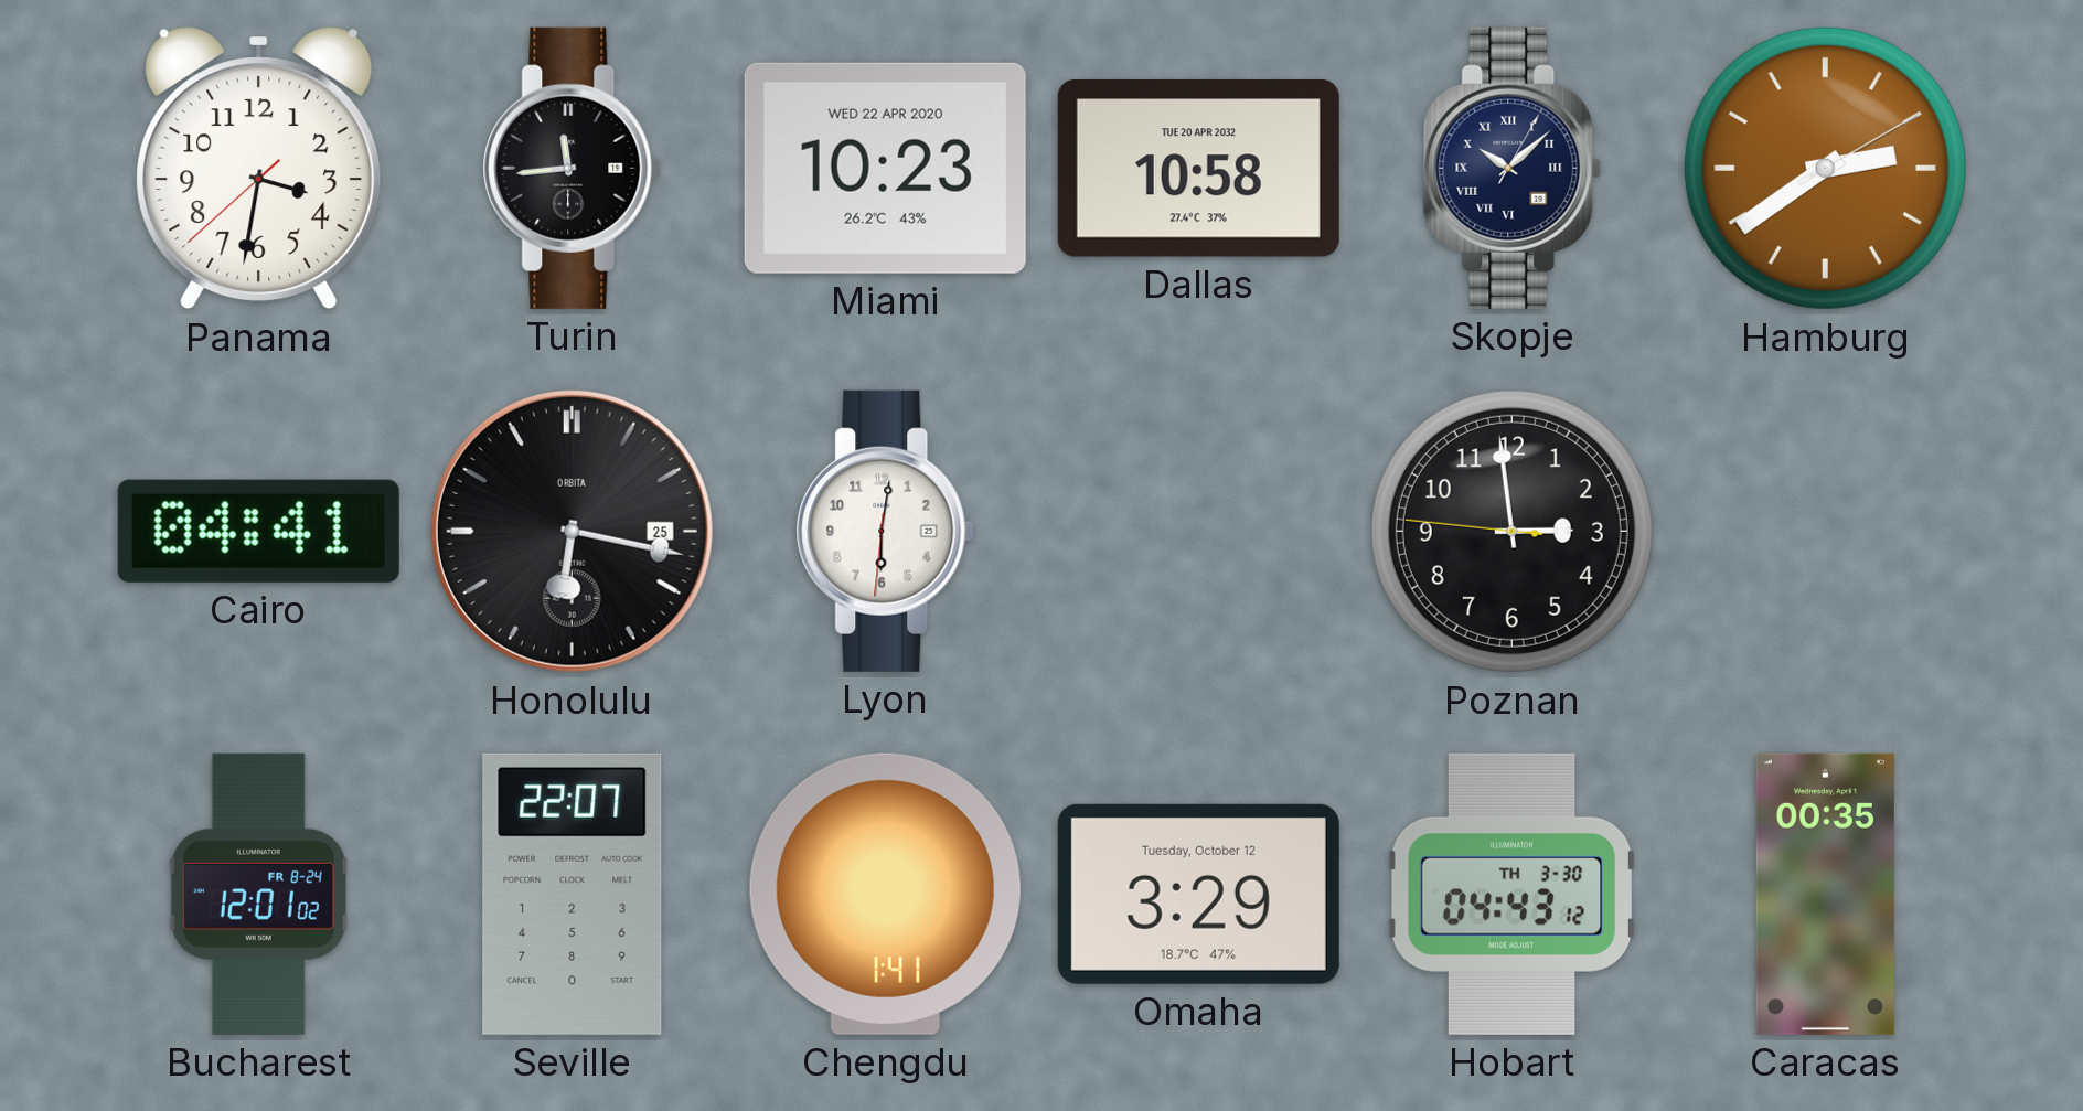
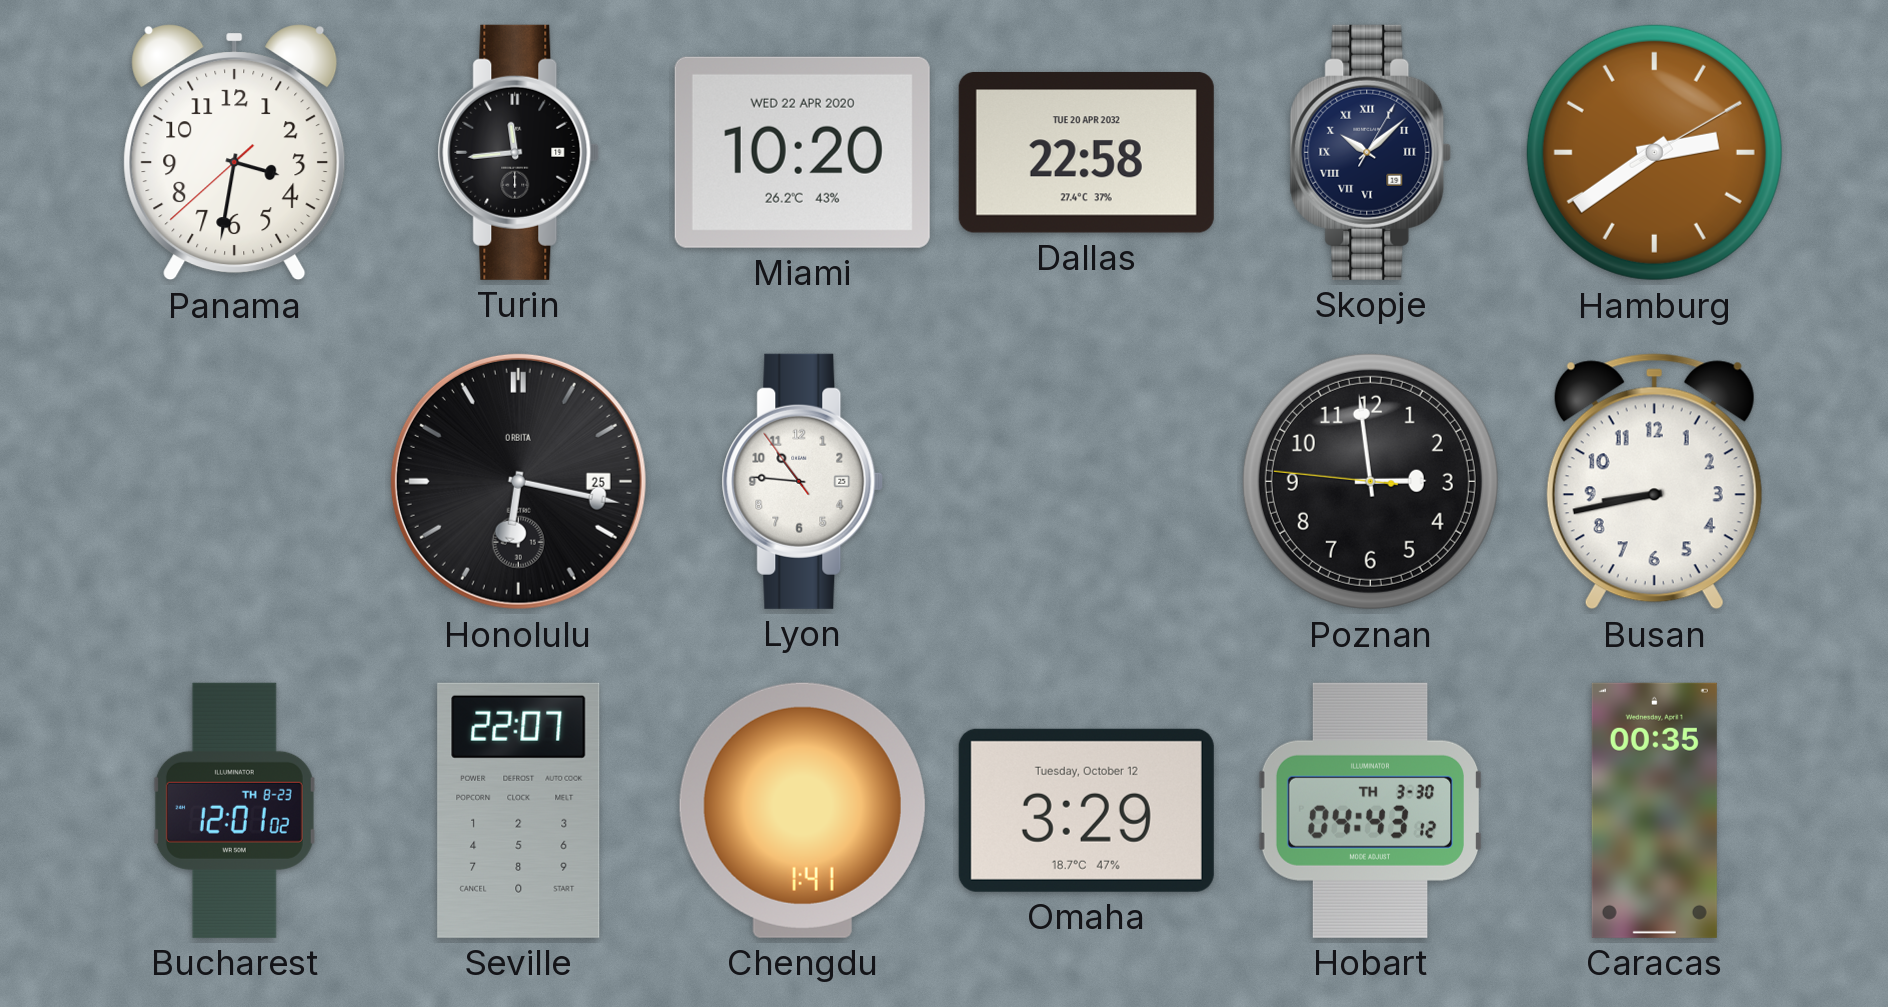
Miami: 10:23 -> 10:20 (802, 152)
Dallas: 10:58 -> 22:58 (1086, 152)
Cairo: 04:41 -> none (258, 531)
Lyon: 6:01 -> 10:45 (803, 481)
Busan: none -> 8:43 (1654, 482)
Bucharest date: FR 8-24 -> TH 8-23 (234, 810)
